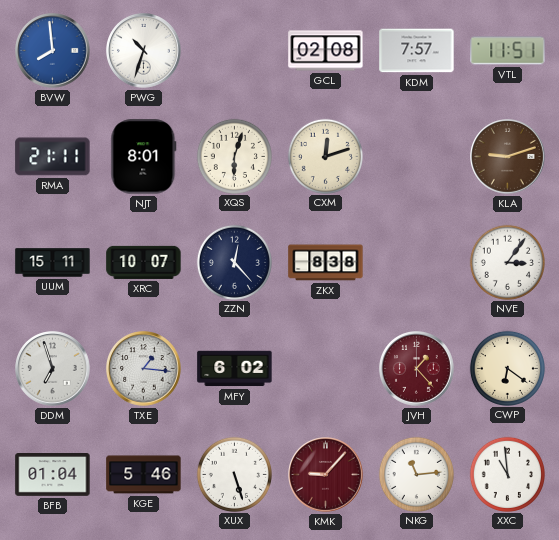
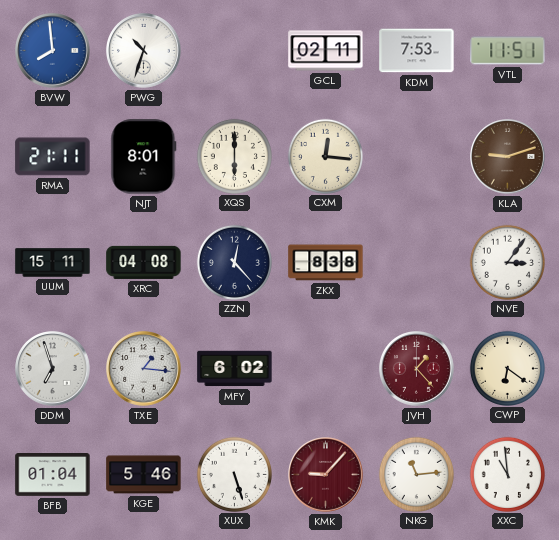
GCL: 02:08 -> 02:11 (326, 51)
KDM: 7:57 -> 7:53 (417, 51)
XQS: 6:03 -> 6:00 (234, 156)
CXM: 12:12 -> 12:16 (325, 156)
XRC: 10:07 -> 04:08 (144, 262)
